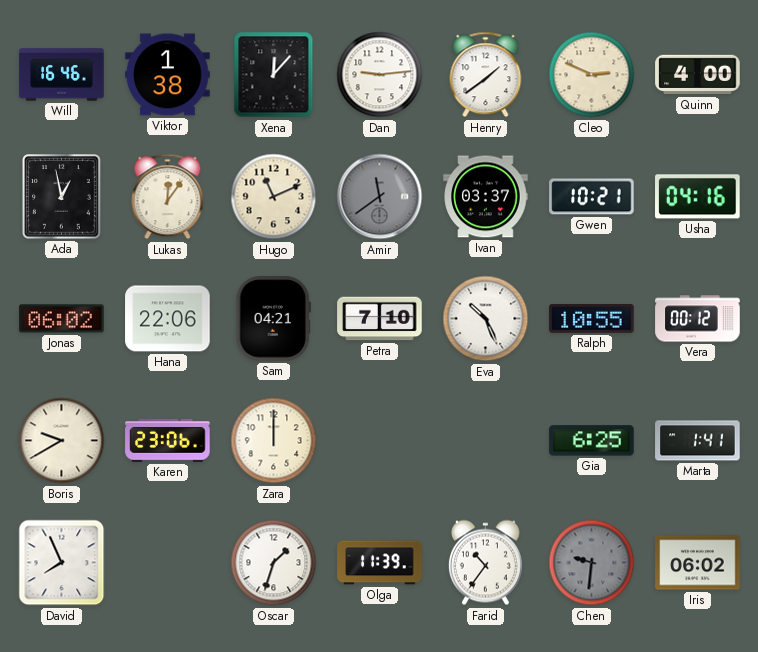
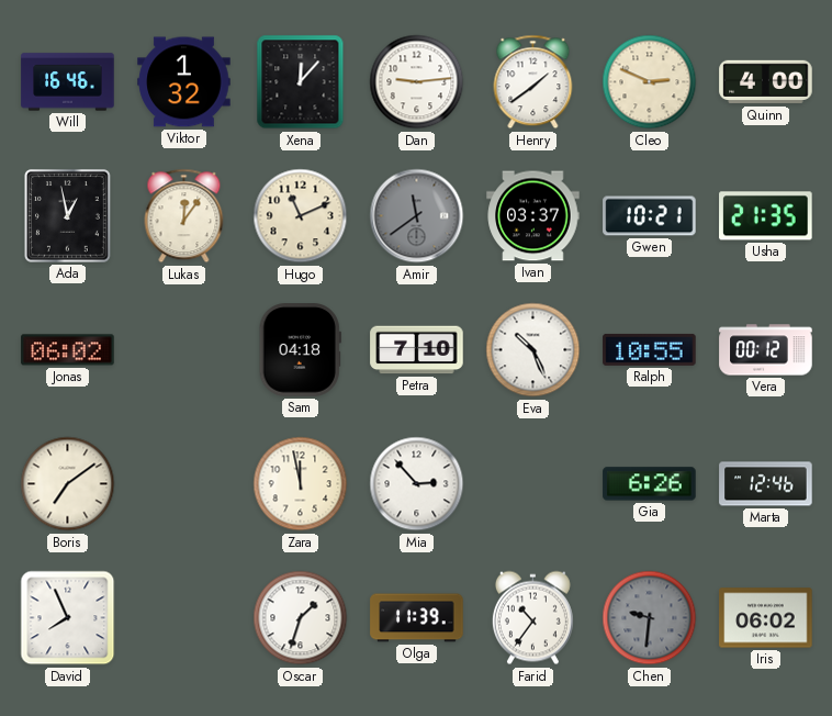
Viktor: 1:38 -> 1:32 (184, 82)
Usha: 04:16 -> 21:35 (766, 216)
Hana: 22:06 -> none (168, 319)
Sam: 04:21 -> 04:18 (300, 350)
Boris: 9:40 -> 7:09 (68, 484)
Karen: 23:06 -> none (168, 441)
Zara: 12:00 -> 11:58 (301, 484)
Mia: none -> 2:53 (417, 484)
Gia: 6:25 -> 6:26 (650, 484)
Marta: 1:41 -> 12:46 (766, 484)
